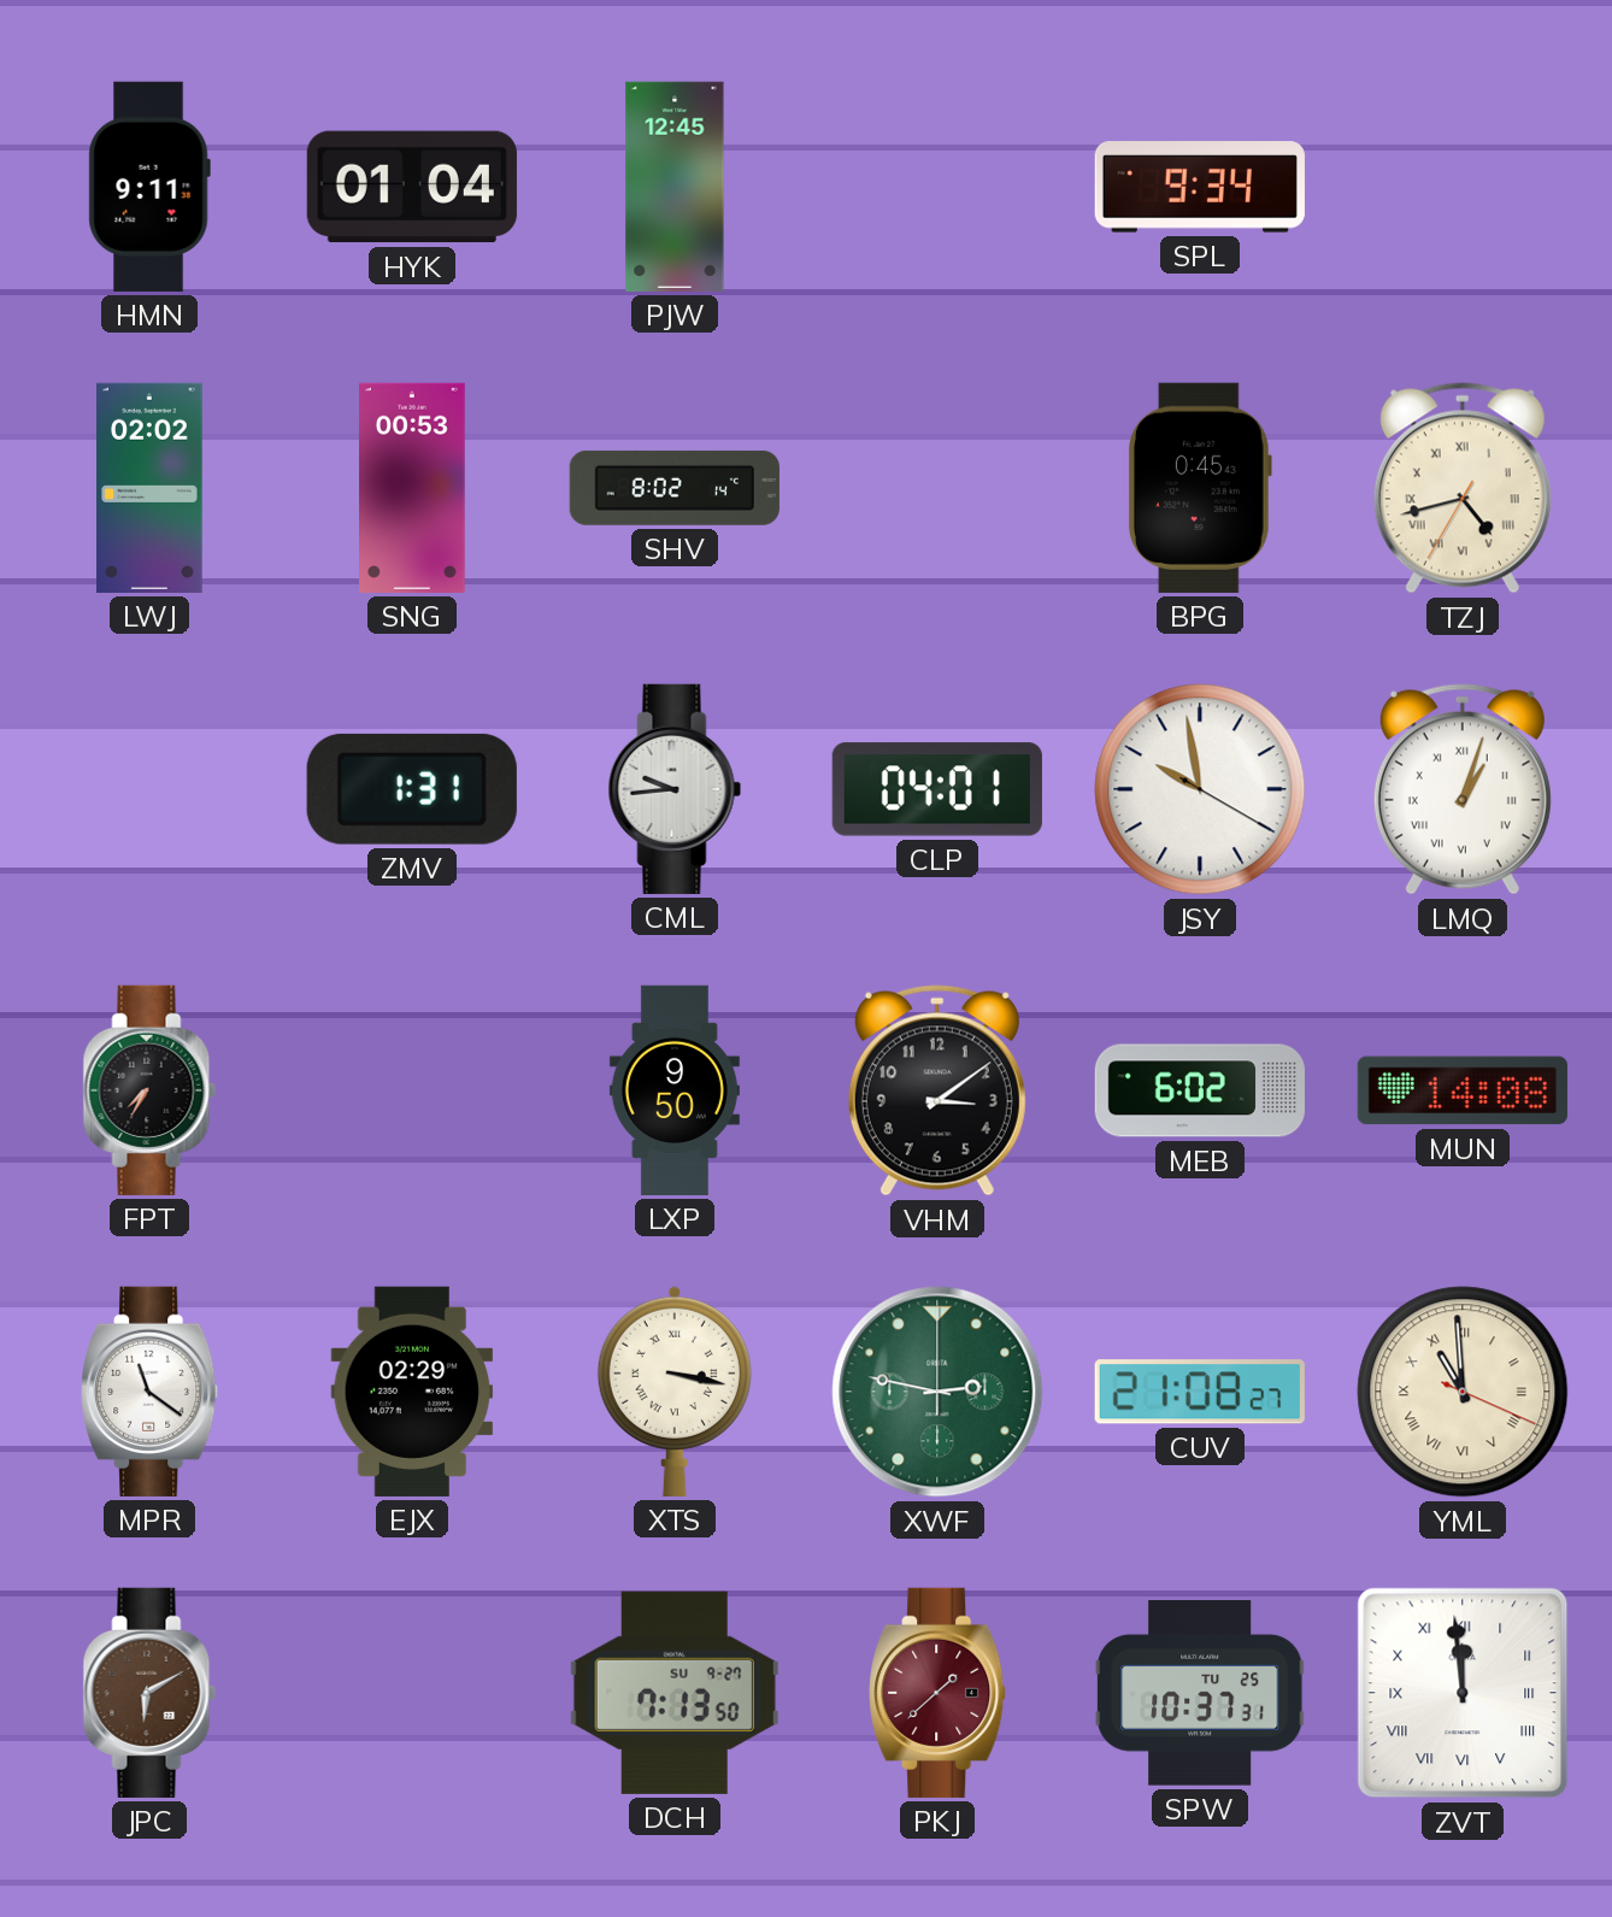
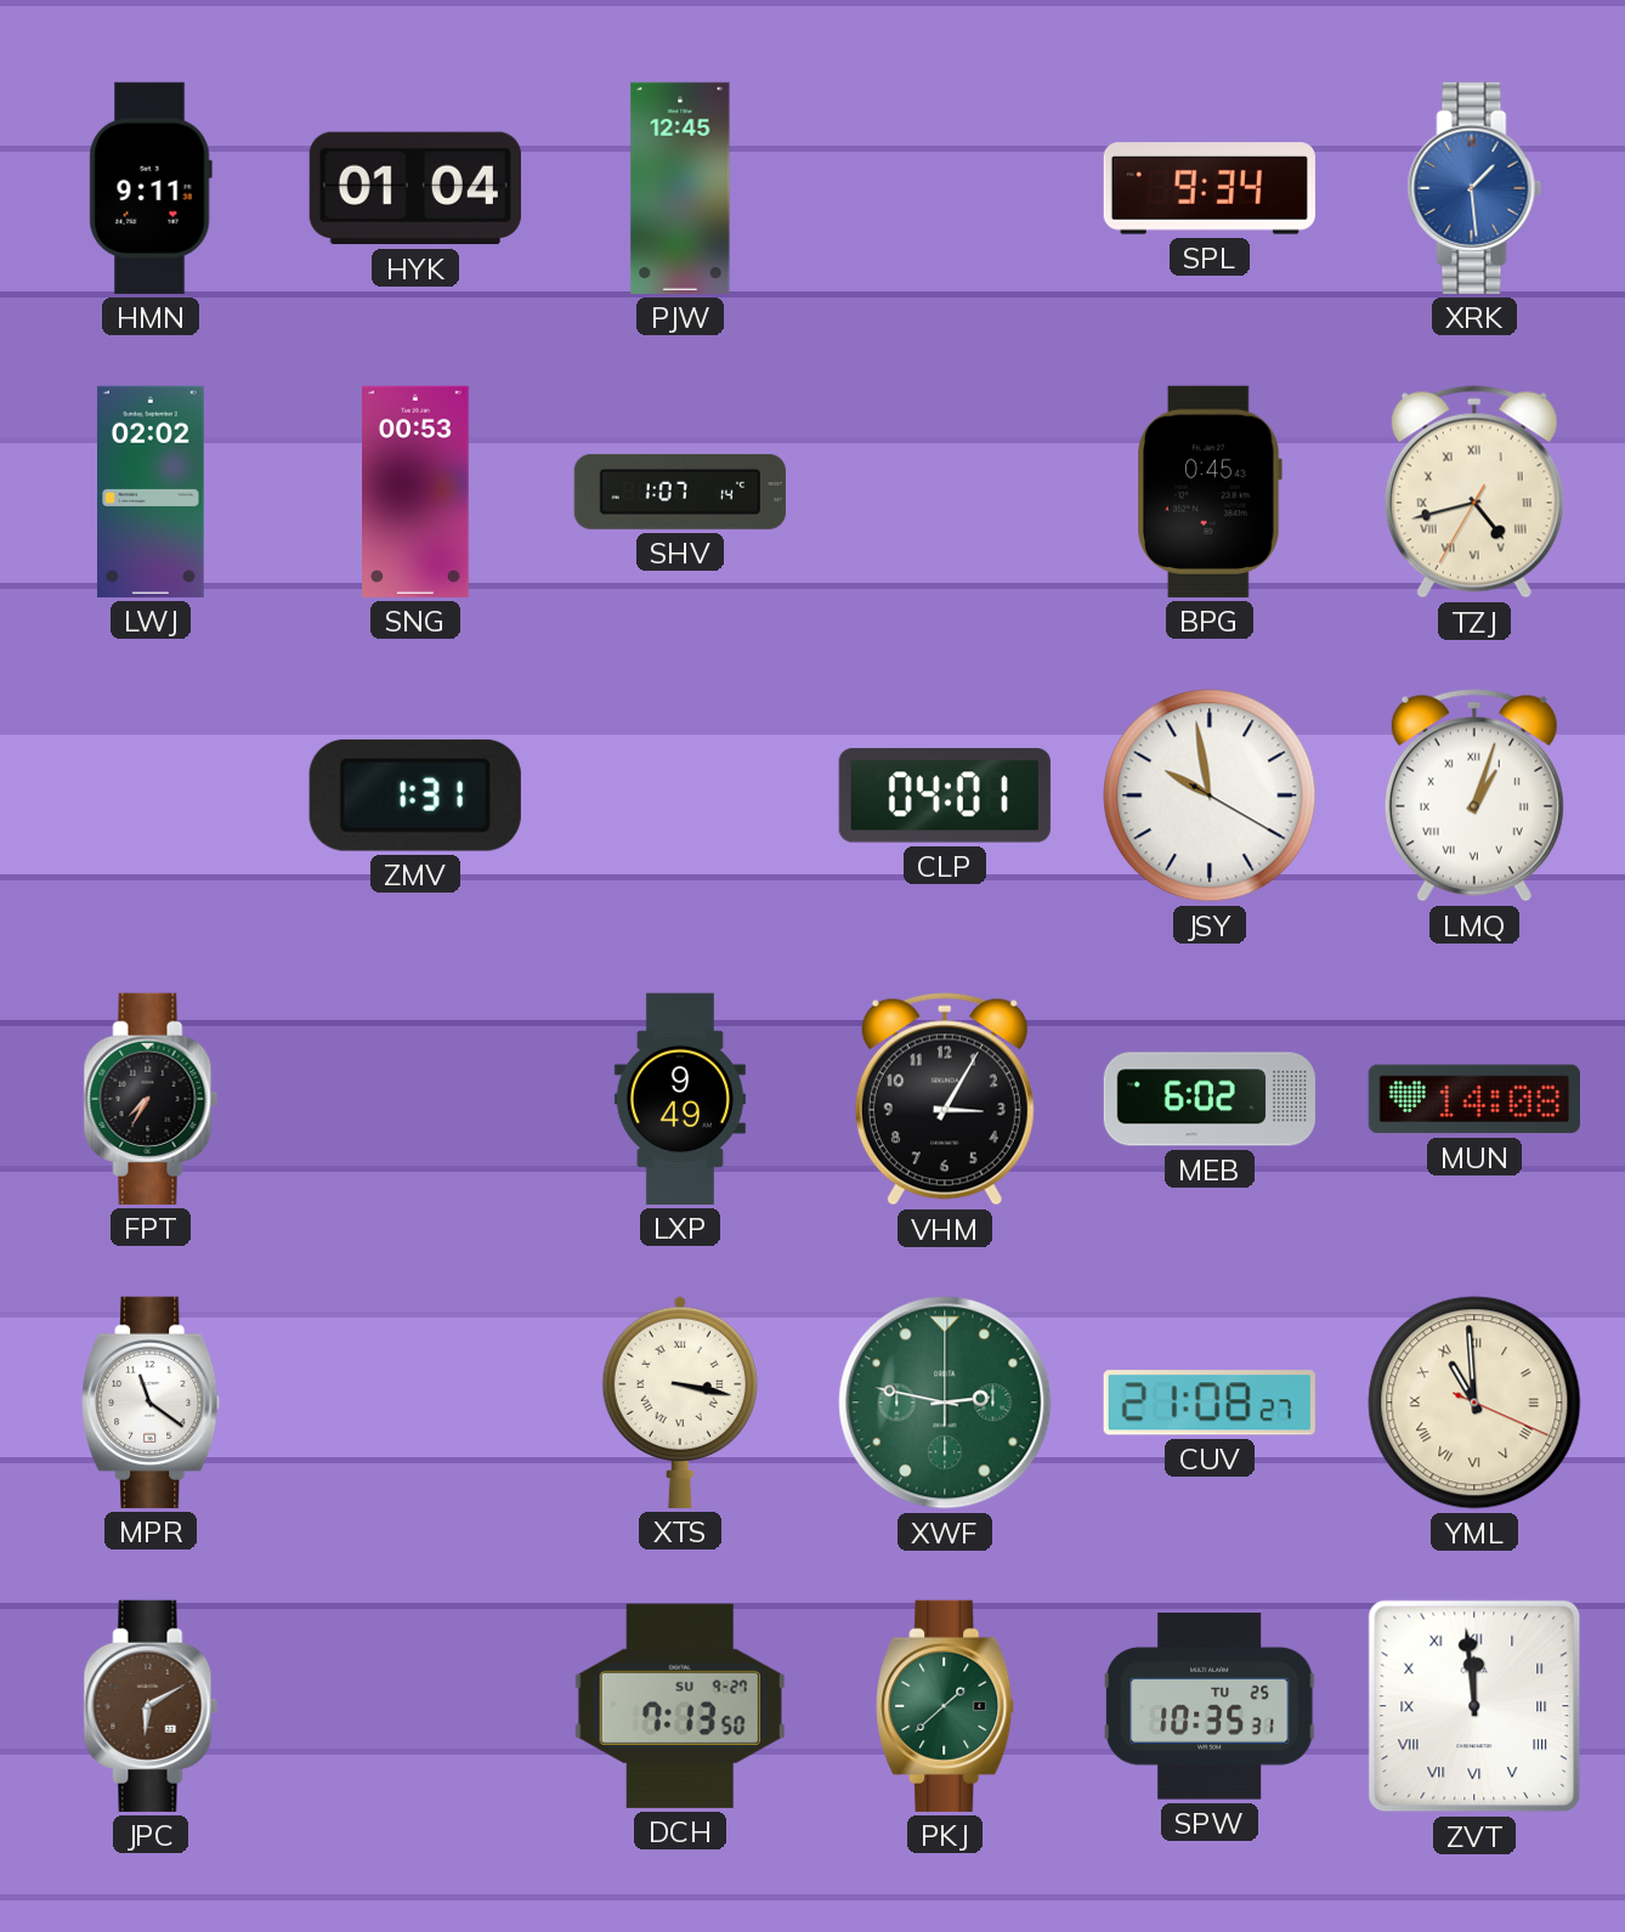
XRK: none -> 1:29 (1474, 188)
SHV: 8:02 -> 1:07 (680, 492)
CML: 9:44 -> none (675, 789)
LXP: 9:50 -> 9:49 (680, 1099)
VHM: 3:09 -> 3:05 (945, 1099)
EJX: 02:29 -> none (412, 1392)
PKJ dial: burgundy -> green (946, 1706)
SPW: 10:37 -> 10:35 (1210, 1707)
